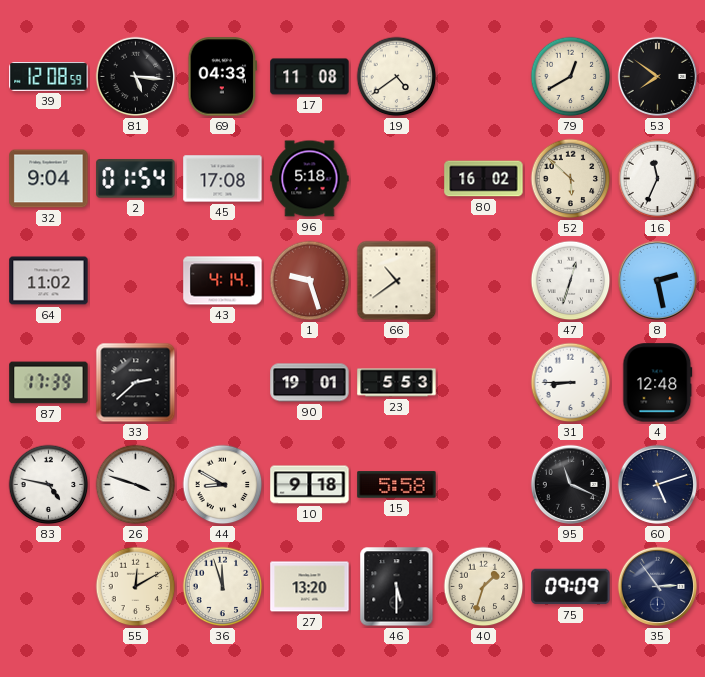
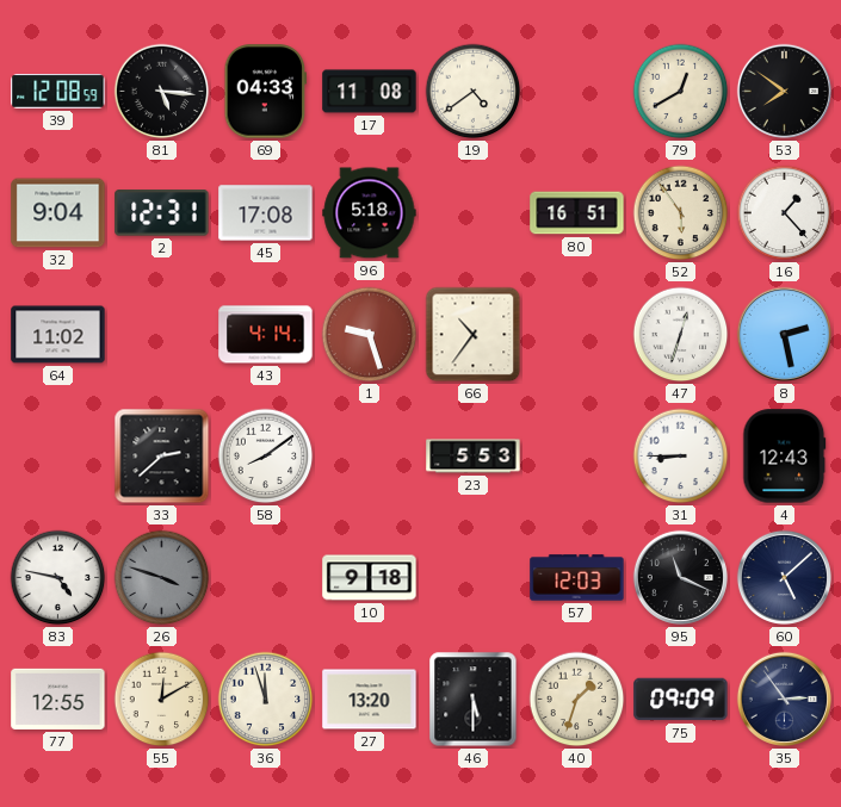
2: 01:54 -> 12:31 (162, 213)
80: 16:02 -> 16:51 (577, 213)
52: 5:52 -> 5:54 (681, 213)
16: 11:34 -> 1:23 (785, 213)
66: 10:39 -> 10:36 (474, 335)
87: 17:39 -> none (49, 383)
58: none -> 8:09 (266, 457)
90: 19:01 -> none (310, 383)
4: 12:48 -> 12:43 (785, 457)
26 dial: white -> grey (162, 578)
44: 8:50 -> none (223, 485)
15: 5:58 -> none (397, 485)
57: none -> 12:03 (577, 578)
60: 5:12 -> 5:08 (784, 577)
77: none -> 12:55 (58, 699)
